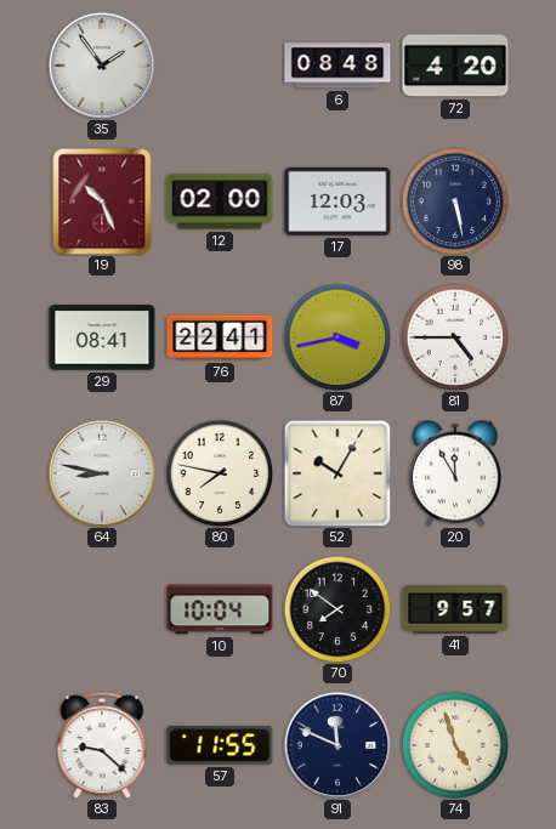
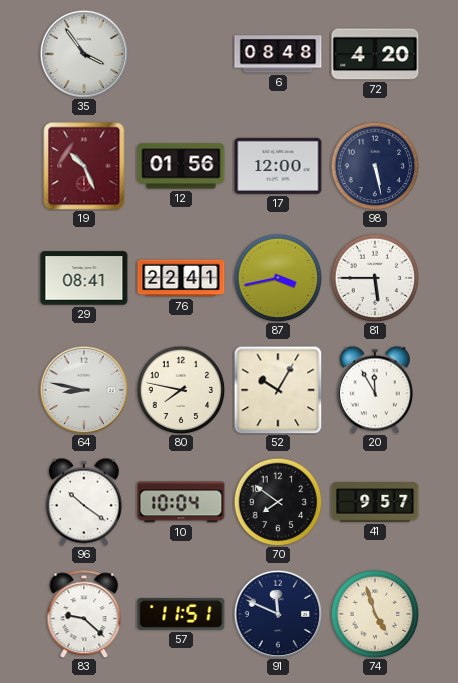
35: 1:54 -> 3:54 (84, 54)
12: 02:00 -> 01:56 (181, 166)
17: 12:03 -> 12:00 (278, 166)
81: 4:45 -> 5:45 (375, 278)
96: none -> 10:21 (84, 502)
57: 11:55 -> 11:51 (181, 614)
